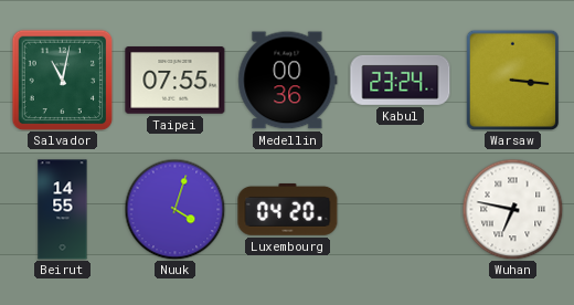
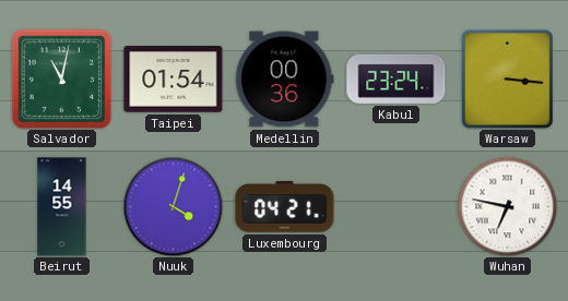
Taipei: 07:55 -> 01:54 (174, 80)
Luxembourg: 04:20 -> 04:21 (285, 206)
